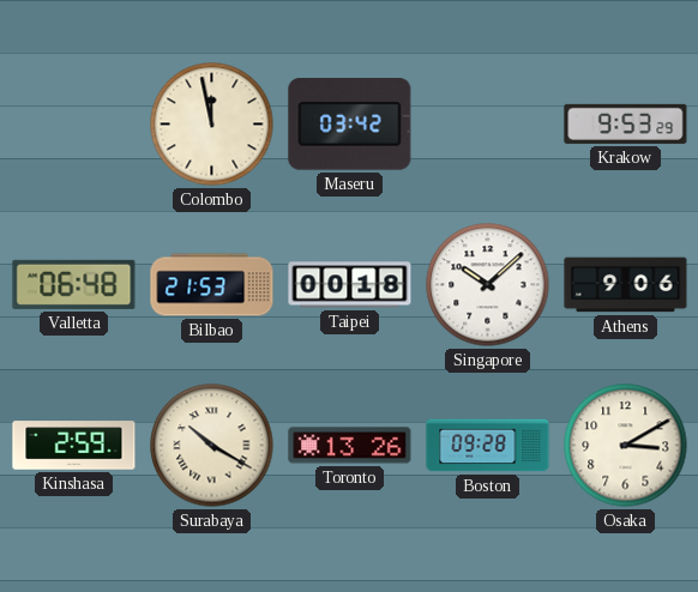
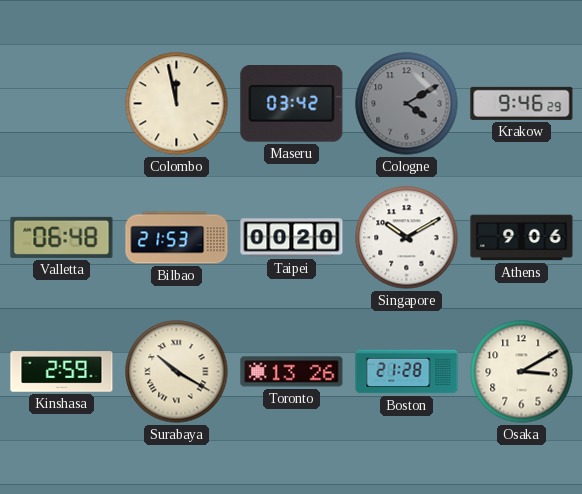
Cologne: none -> 4:10 (407, 104)
Krakow: 9:53 -> 9:46 (522, 103)
Taipei: 00:18 -> 00:20 (292, 238)
Singapore: 10:08 -> 10:10 (407, 238)
Boston: 09:28 -> 21:28 (407, 372)
